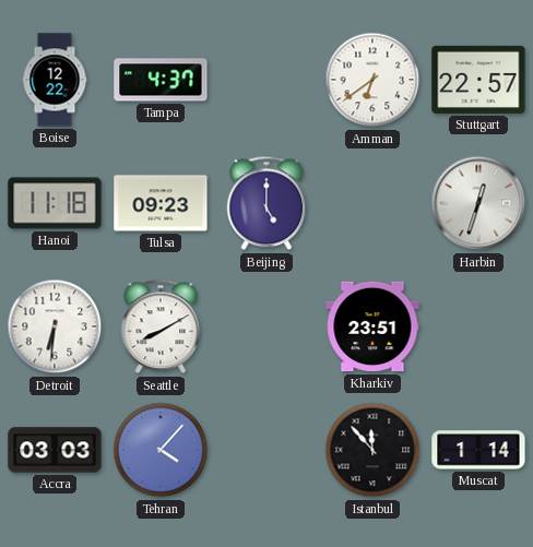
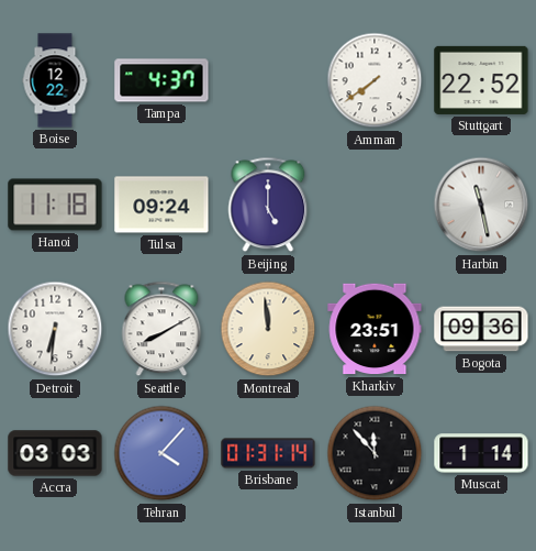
Amman: 6:39 -> 7:39 (375, 80)
Stuttgart: 22:57 -> 22:52 (481, 80)
Tulsa: 09:23 -> 09:24 (161, 205)
Harbin: 12:33 -> 11:28 (481, 205)
Montreal: none -> 11:59 (268, 329)
Bogota: none -> 09:36 (481, 329)
Brisbane: none -> 01:31 (268, 453)
